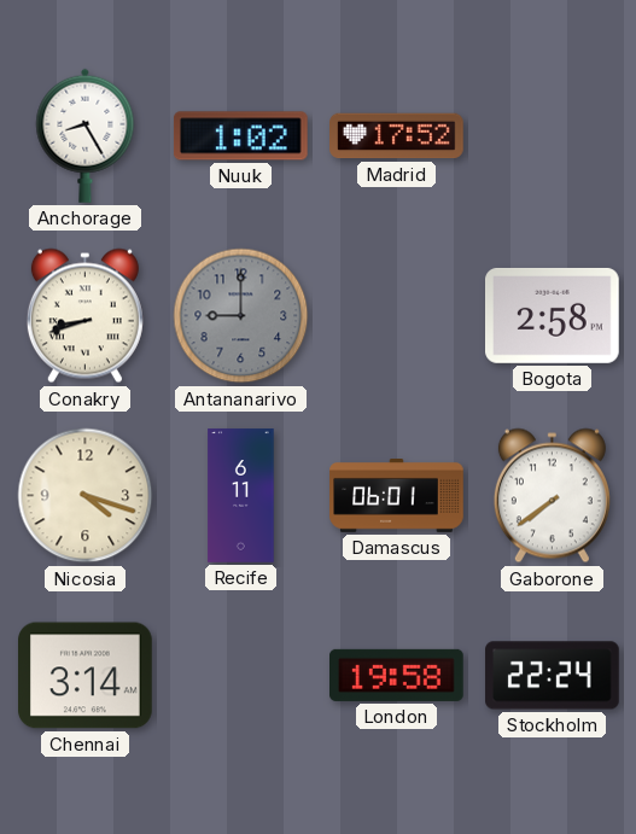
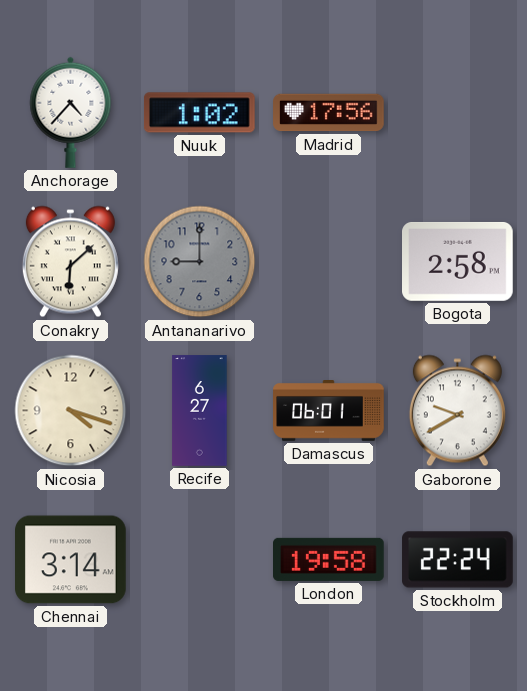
Anchorage: 8:25 -> 4:37 (71, 112)
Madrid: 17:52 -> 17:56 (329, 113)
Conakry: 8:42 -> 6:08 (70, 262)
Recife: 6:11 -> 6:27 (200, 411)
Gaborone: 7:39 -> 9:40 (457, 411)
